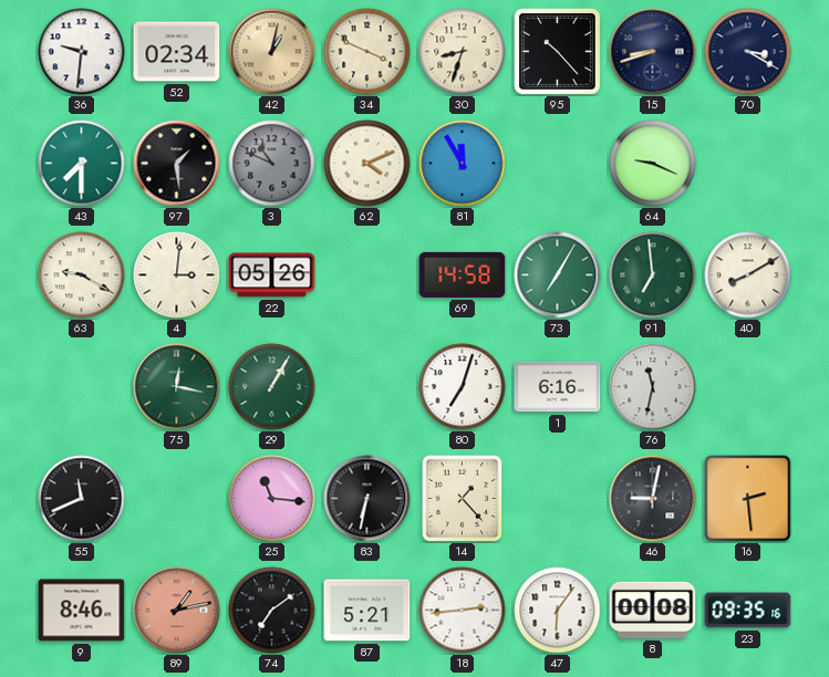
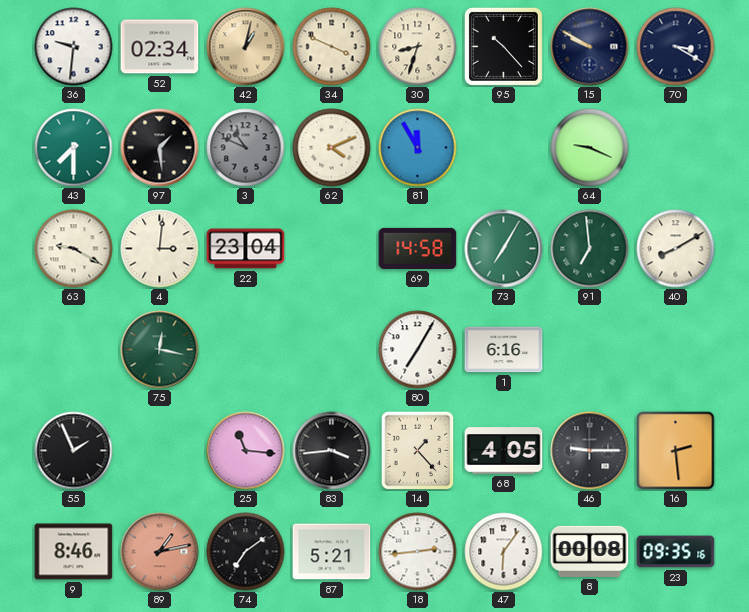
15: 8:42 -> 9:50 (590, 47)
22: 05:26 -> 23:04 (246, 249)
29: 1:05 -> none (272, 387)
80: 7:03 -> 7:05 (418, 350)
76: 11:32 -> none (653, 387)
55: 11:41 -> 1:56 (74, 451)
83: 6:32 -> 3:44 (332, 451)
68: none -> 4:05 (504, 451)
46: 9:02 -> 9:15 (590, 451)
